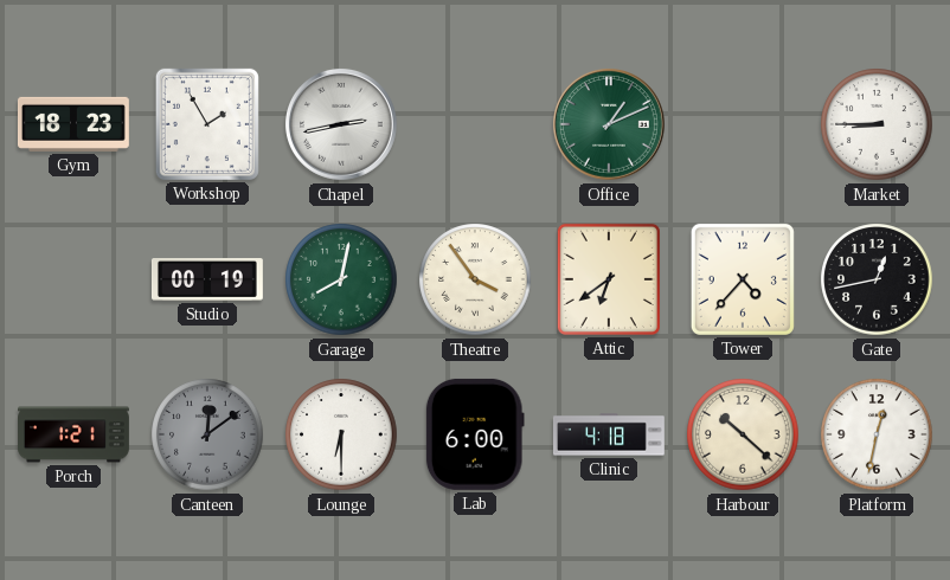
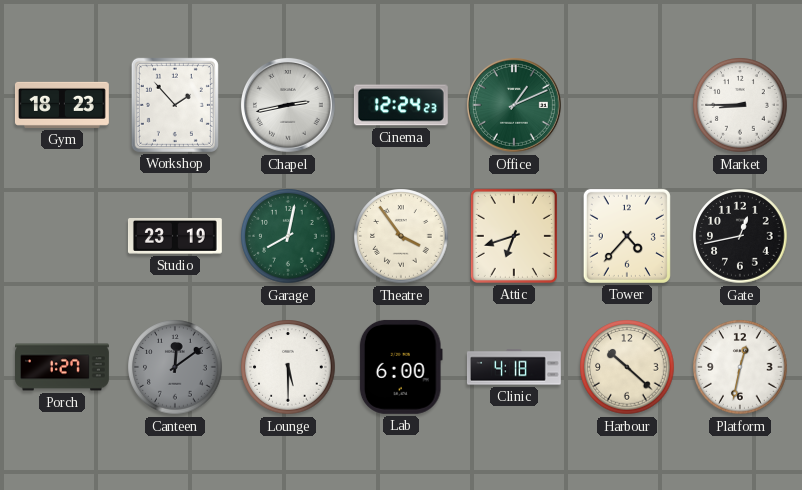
Workshop: 1:55 -> 1:53 (175, 105)
Cinema: none -> 12:24 (401, 105)
Studio: 00:19 -> 23:19 (175, 237)
Attic: 6:39 -> 6:42 (514, 236)
Porch: 1:21 -> 1:27 (63, 367)
Lounge: 6:30 -> 5:30 (288, 367)
